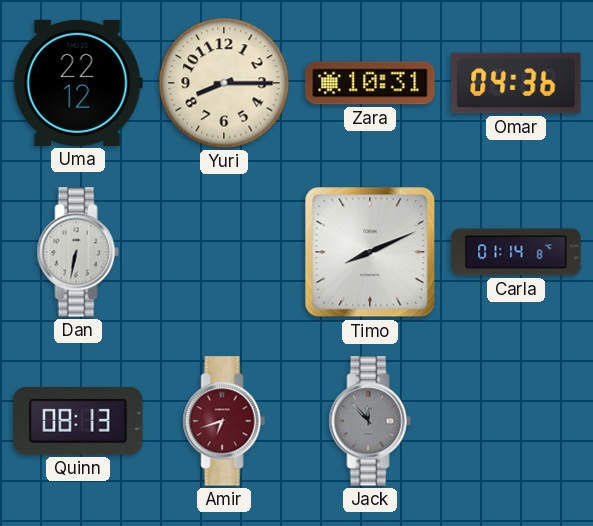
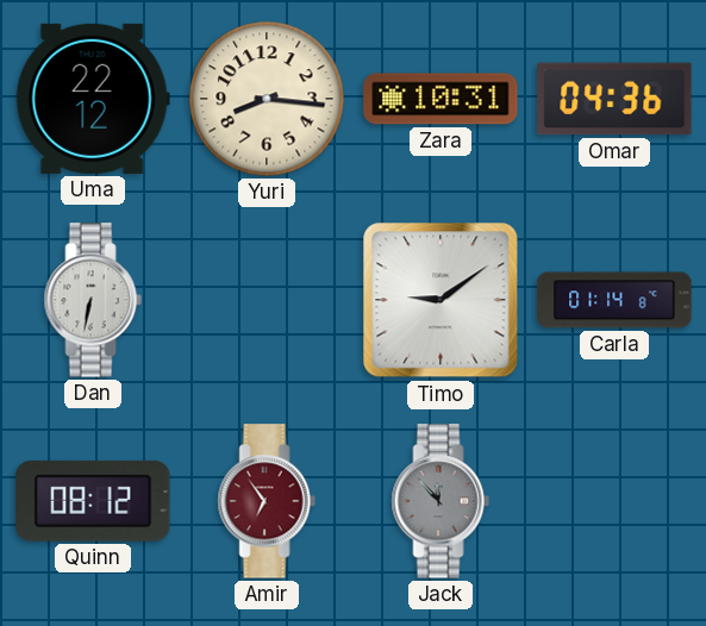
Yuri: 8:15 -> 8:16 (267, 99)
Timo: 8:11 -> 9:09 (441, 300)
Quinn: 08:13 -> 08:12 (93, 501)
Amir: 6:42 -> 6:54 (267, 501)
